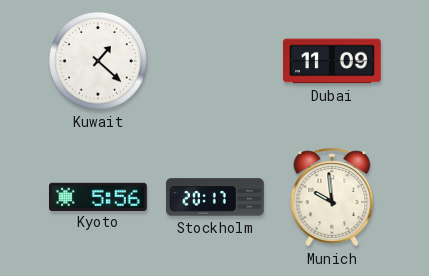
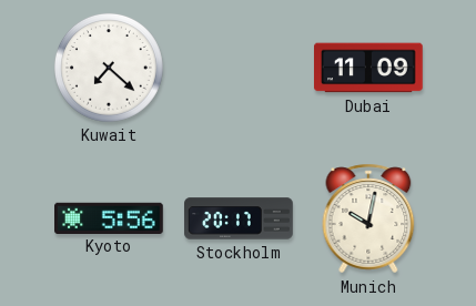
Kuwait: 1:22 -> 7:22 (109, 68)
Munich: 9:59 -> 10:02 (368, 218)
